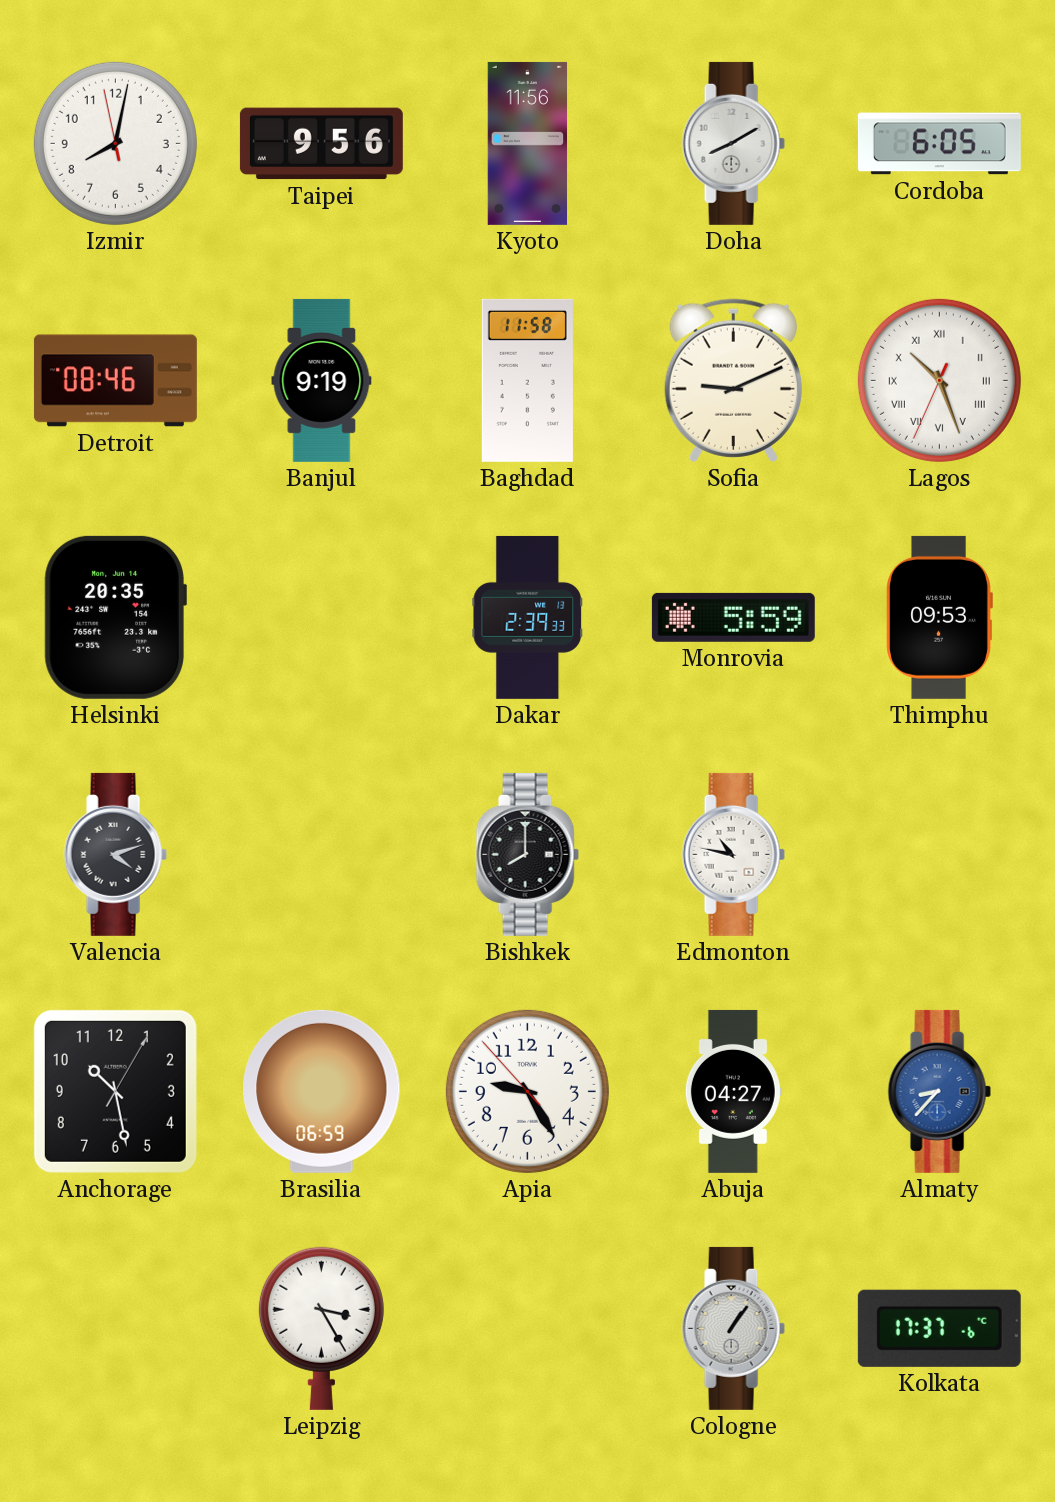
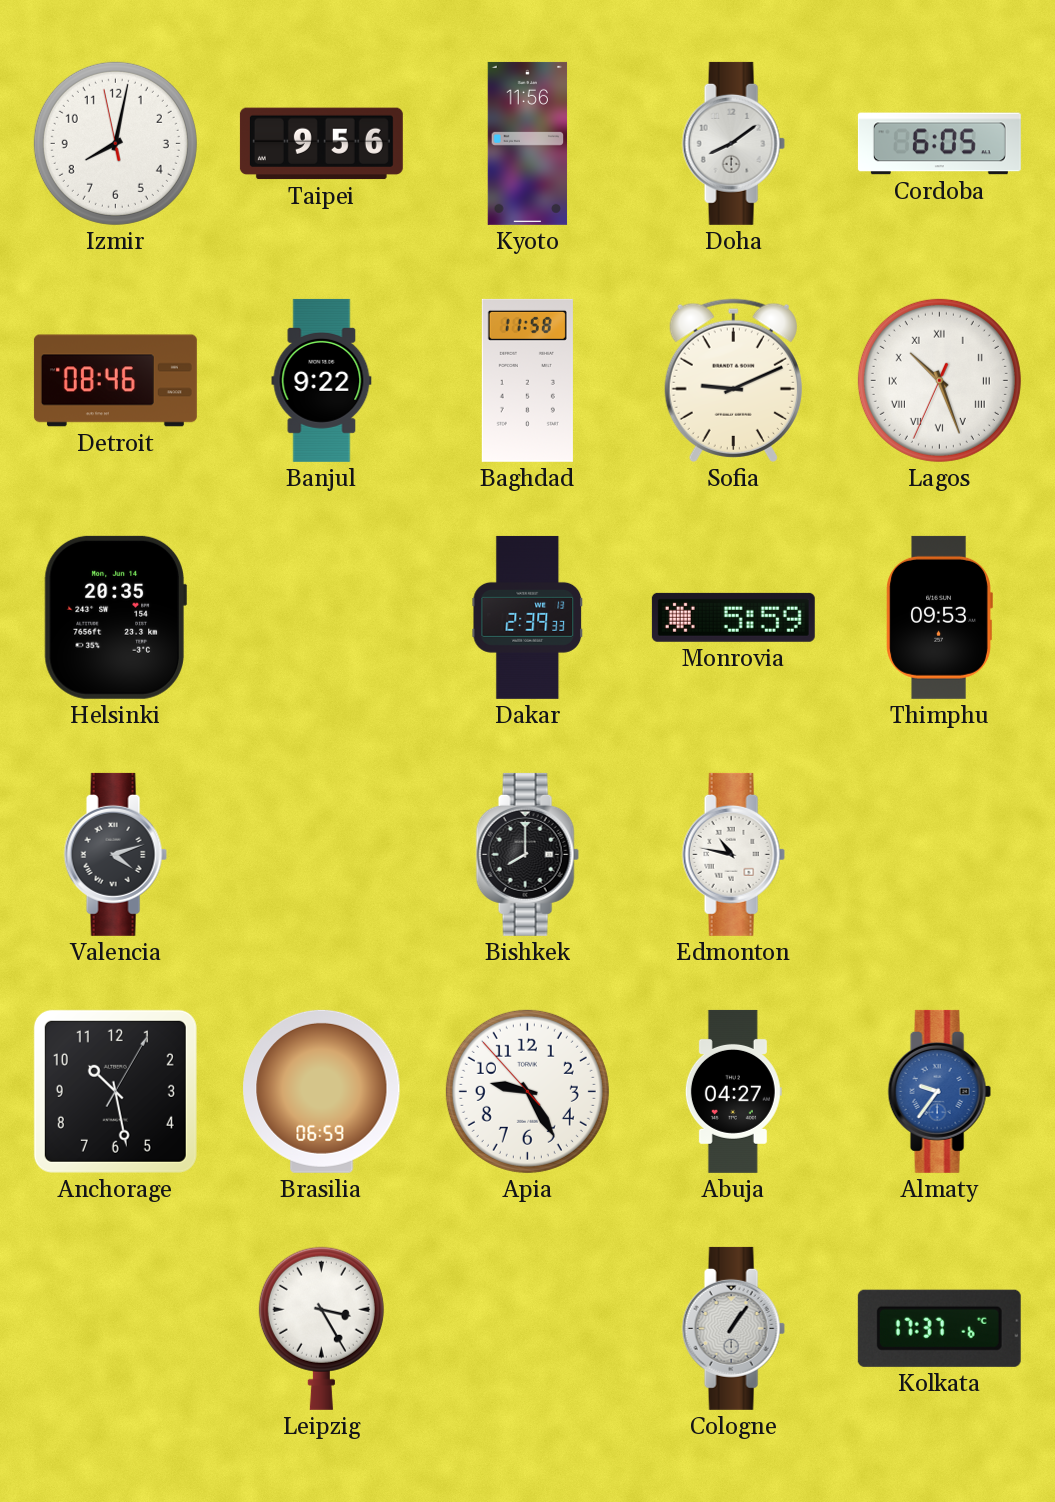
Doha: 8:10 -> 8:09 (733, 143)
Banjul: 9:19 -> 9:22 (322, 380)
Almaty: 8:37 -> 9:36 (939, 1091)
